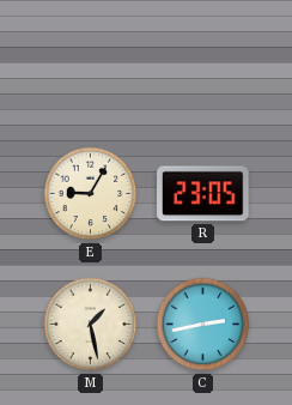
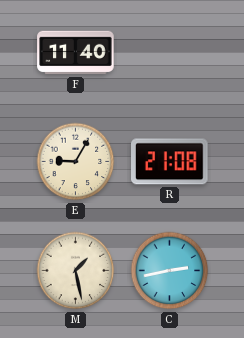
F: none -> 11:40 (76, 53)
R: 23:05 -> 21:08 (170, 162)
